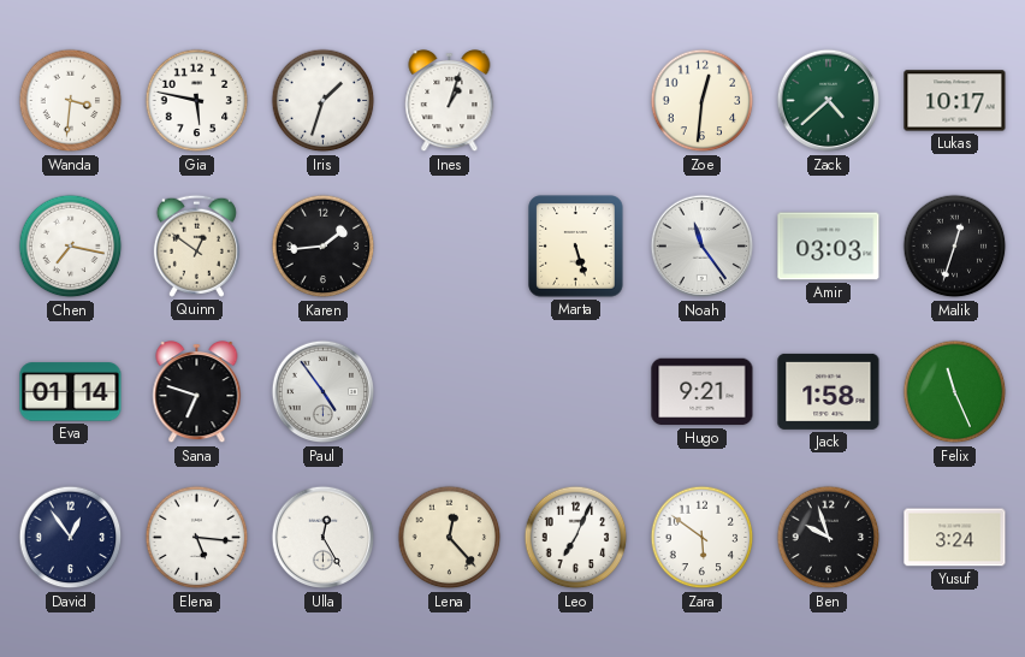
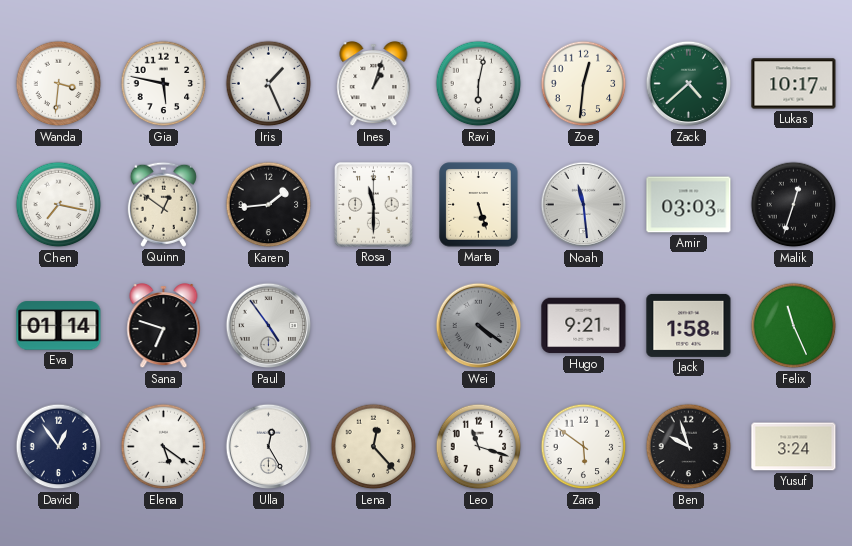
Iris: 1:33 -> 1:26 (269, 84)
Ravi: none -> 6:02 (479, 84)
Rosa: none -> 11:30 (374, 205)
Noah: 11:24 -> 11:29 (584, 205)
Wei: none -> 4:21 (479, 326)
Elena: 5:16 -> 5:21 (164, 447)
Leo: 7:04 -> 11:18 (479, 447)
